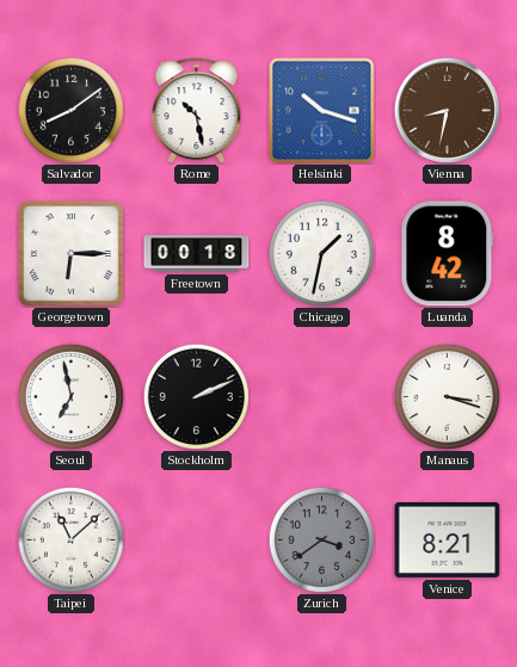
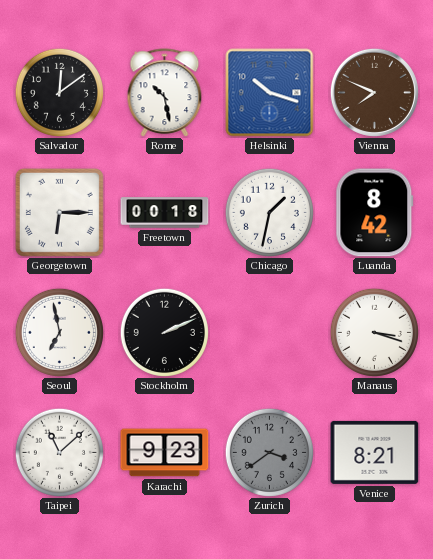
Salvador: 8:09 -> 12:09 (59, 92)
Vienna: 8:32 -> 7:49 (374, 92)
Karachi: none -> 9:23 (165, 453)
